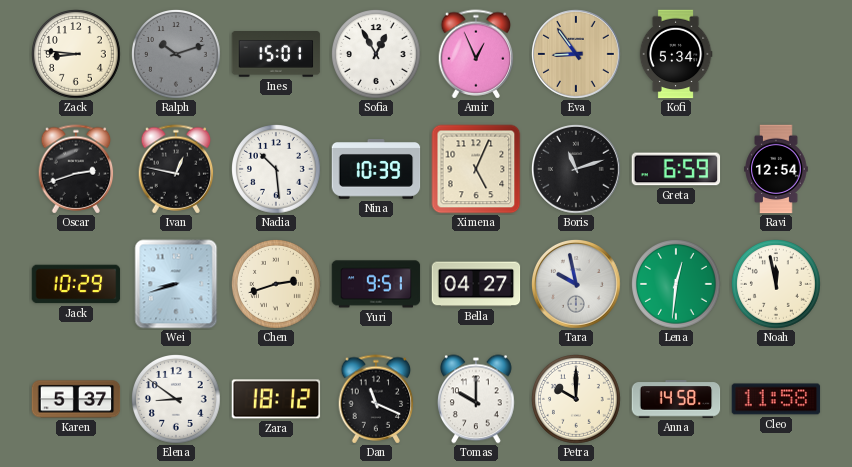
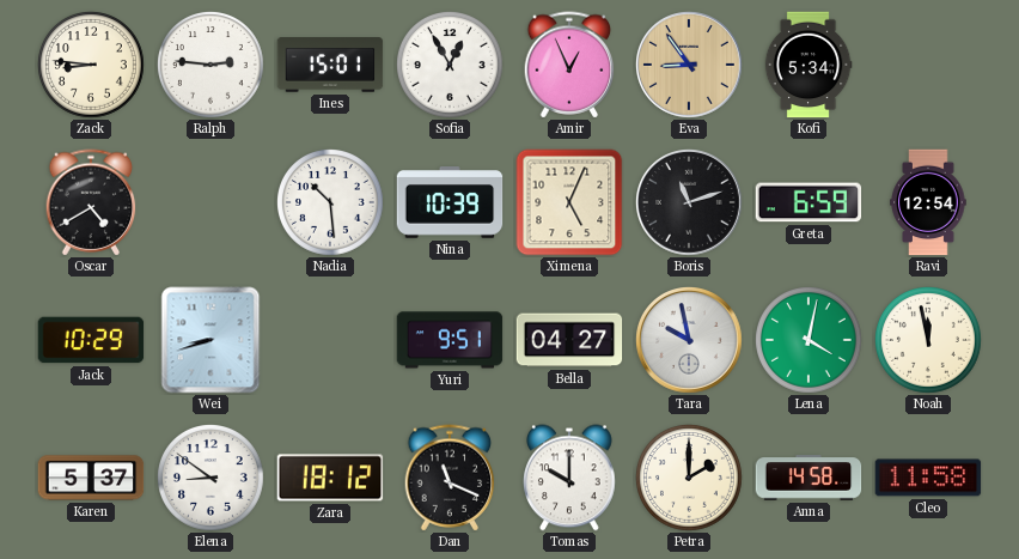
Ralph: 10:12 -> 2:46 (212, 66)
Ralph dial: grey -> white (212, 66)
Oscar: 2:42 -> 4:40 (91, 202)
Ivan: 12:47 -> none (176, 169)
Chen: 2:42 -> none (277, 285)
Lena: 12:31 -> 4:02 (810, 341)
Petra: 10:00 -> 2:00 (690, 479)
